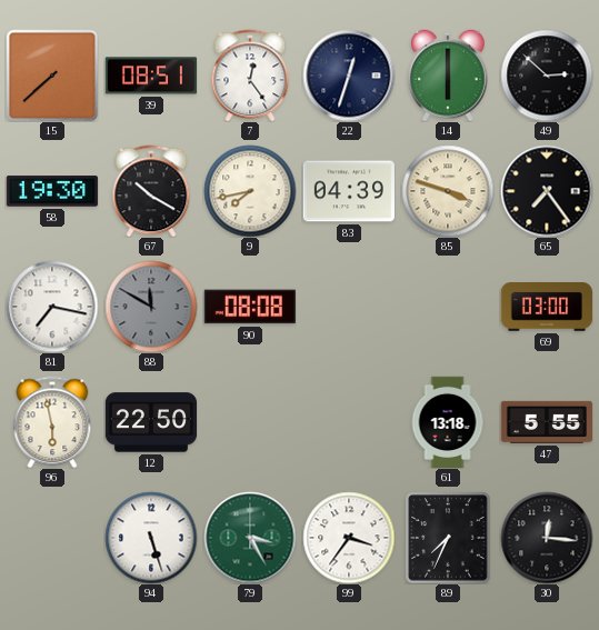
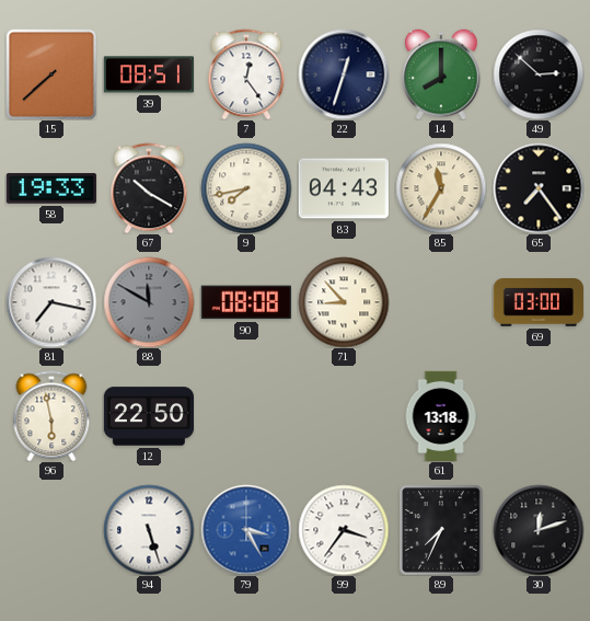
14: 6:00 -> 8:00 (441, 74)
58: 19:30 -> 19:33 (51, 188)
83: 04:39 -> 04:43 (344, 188)
85: 3:48 -> 11:35 (441, 188)
71: none -> 8:53 (344, 302)
47: 5:55 -> none (546, 422)
79 dial: green -> blue (246, 530)
30: 12:16 -> 12:12 (539, 530)
